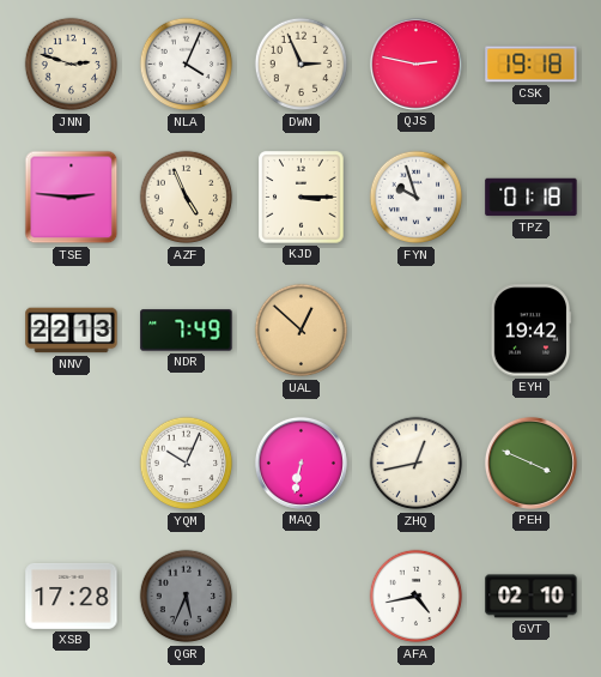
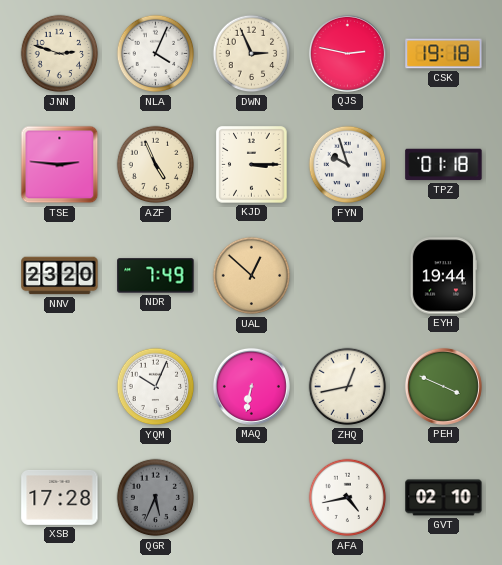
NNV: 22:13 -> 23:20 (60, 276)
EYH: 19:42 -> 19:44 (443, 276)
